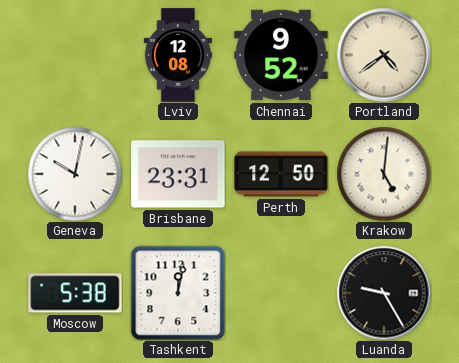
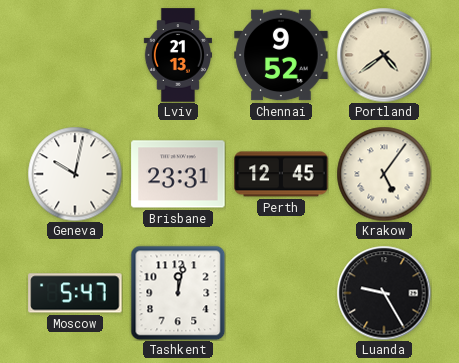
Lviv: 12:08 -> 21:13 (177, 55)
Perth: 12:50 -> 12:45 (281, 174)
Krakow: 5:01 -> 5:06 (384, 174)
Moscow: 5:38 -> 5:47 (75, 293)
